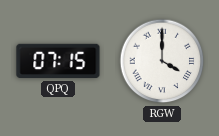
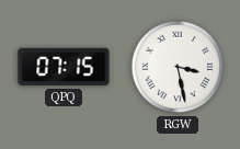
RGW: 4:00 -> 3:28 (178, 67)
